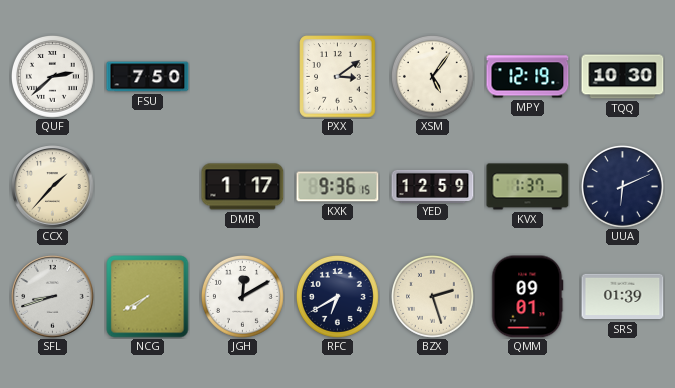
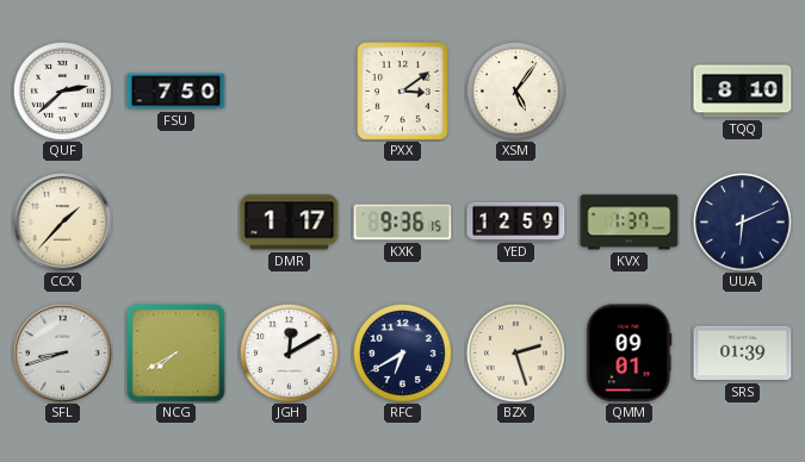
MPY: 12:19 -> none (528, 77)
TQQ: 10:30 -> 8:10 (743, 92)
